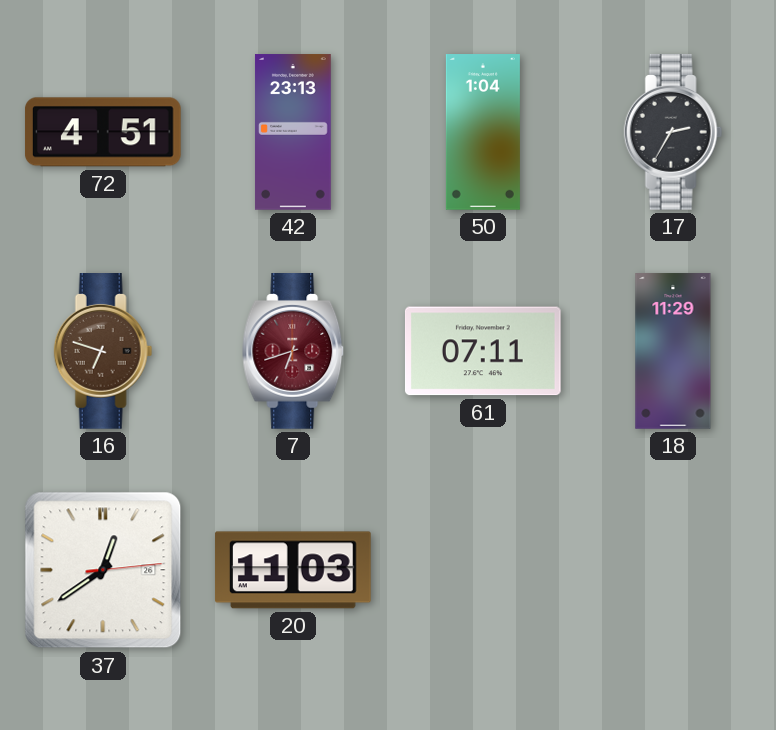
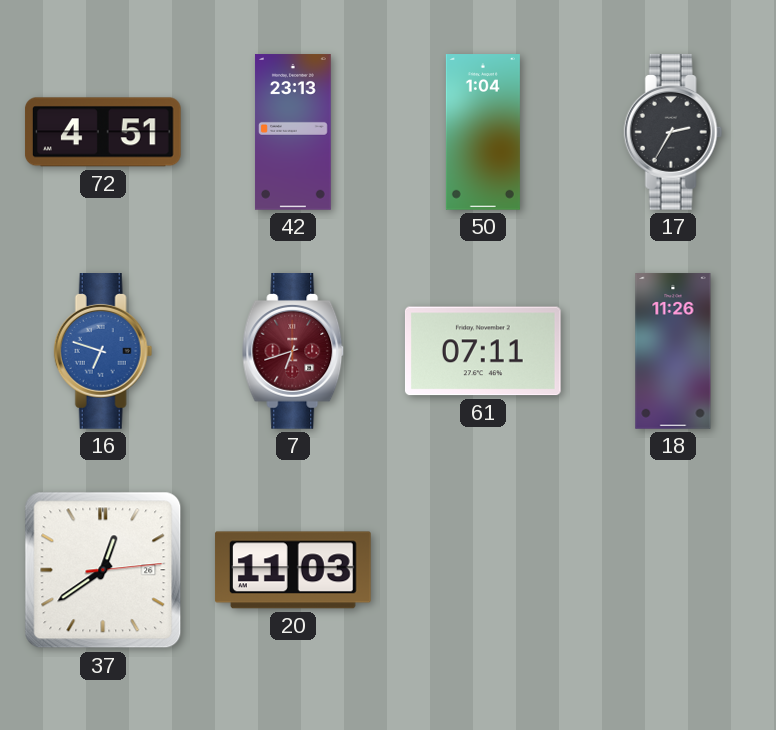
16 dial: brown -> blue (103, 352)
18: 11:29 -> 11:26 (673, 351)
